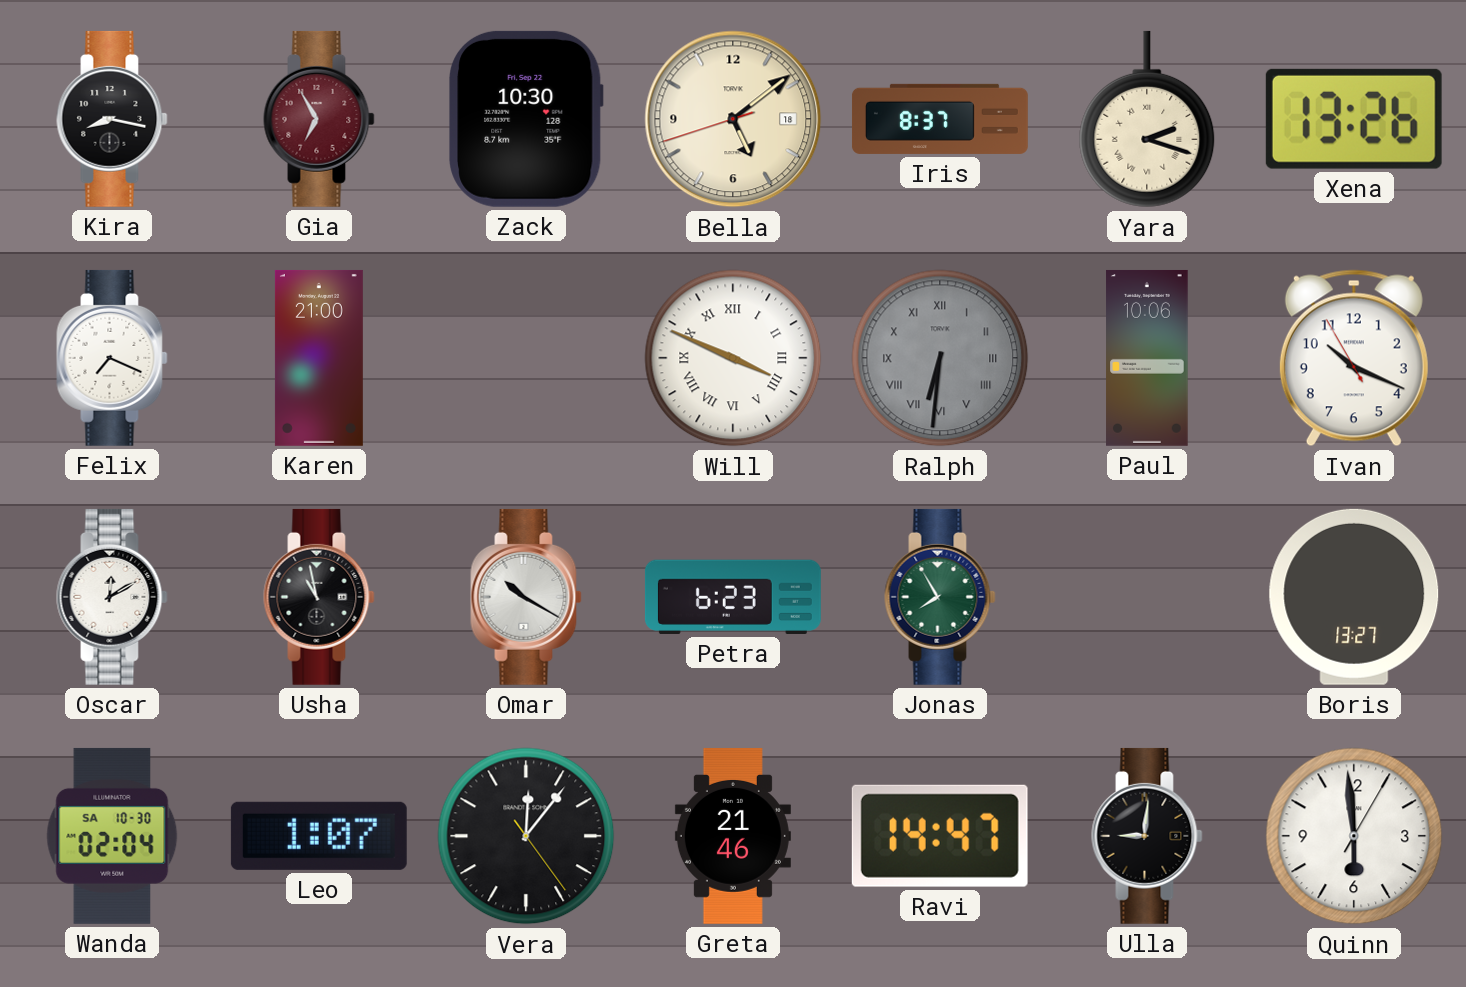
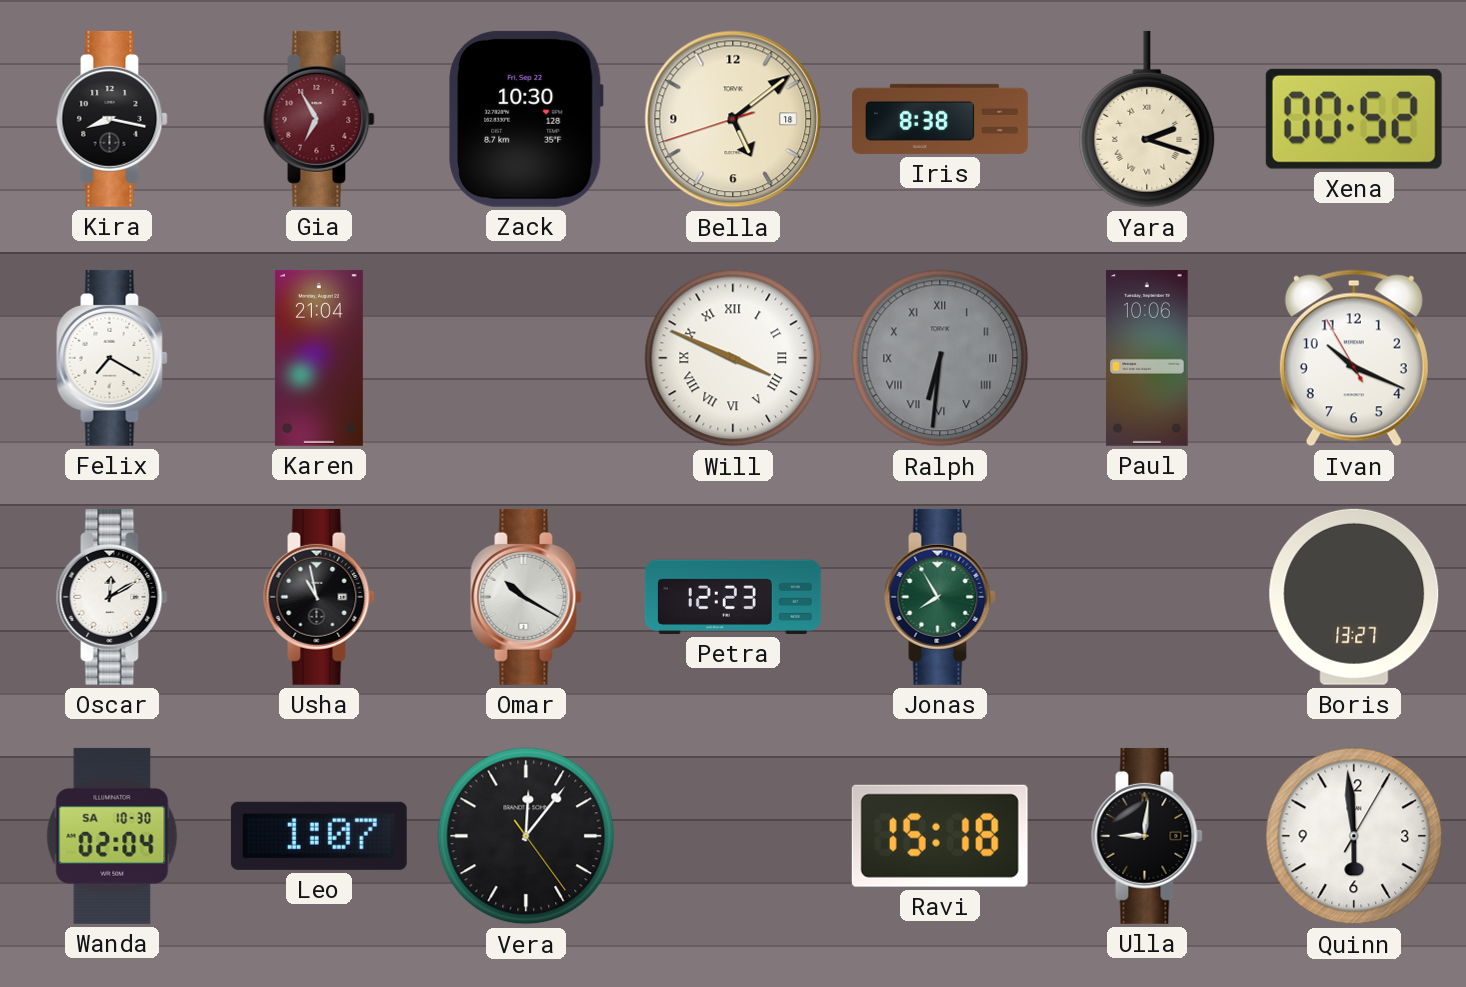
Iris: 8:37 -> 8:38 (940, 119)
Xena: 13:26 -> 00:52 (1354, 119)
Felix: 7:19 -> 7:20 (112, 358)
Karen: 21:00 -> 21:04 (319, 358)
Petra: 6:23 -> 12:23 (733, 597)
Greta: 21:46 -> none (733, 836)
Ravi: 14:47 -> 15:18 (940, 836)
